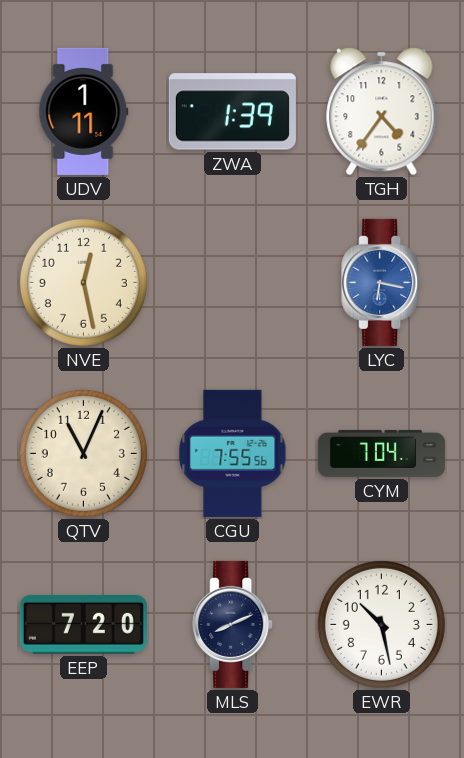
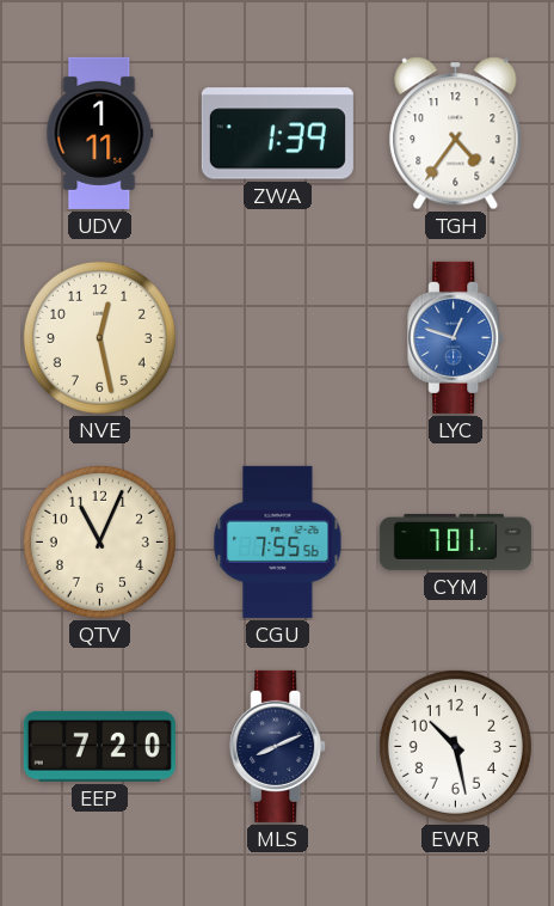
LYC: 6:17 -> 12:48 (456, 337)
CYM: 7:04 -> 7:01 (455, 543)
